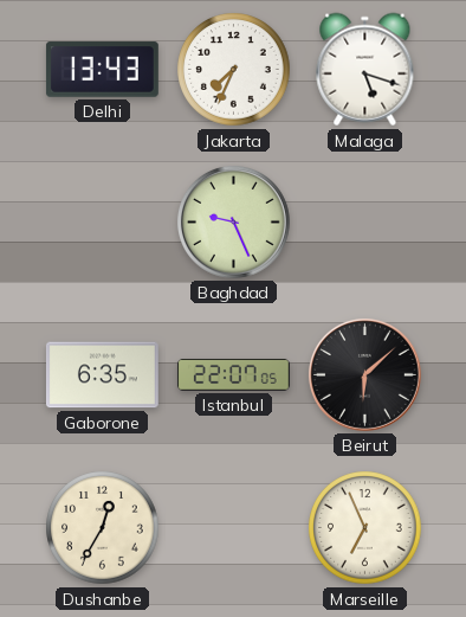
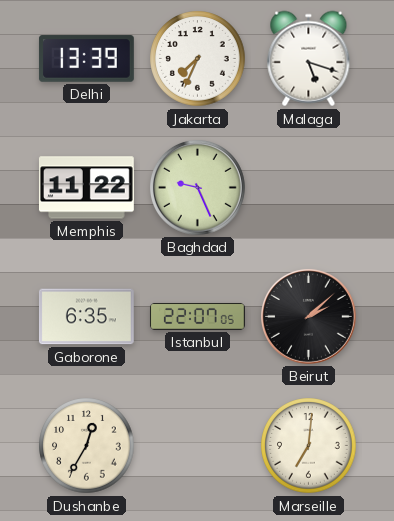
Delhi: 13:43 -> 13:39 (86, 59)
Memphis: none -> 11:22 (86, 188)
Beirut: 6:08 -> 2:08 (308, 316)
Marseille: 6:56 -> 7:01 (309, 446)
